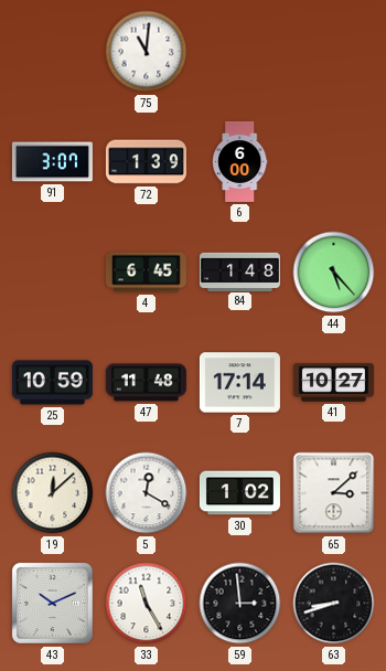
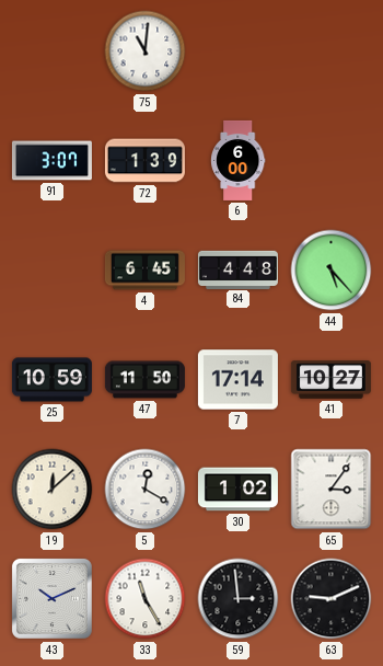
84: 1:48 -> 4:48 (237, 269)
47: 11:48 -> 11:50 (144, 380)
65: 3:08 -> 3:06 (332, 490)
63: 8:42 -> 9:11 (332, 599)
